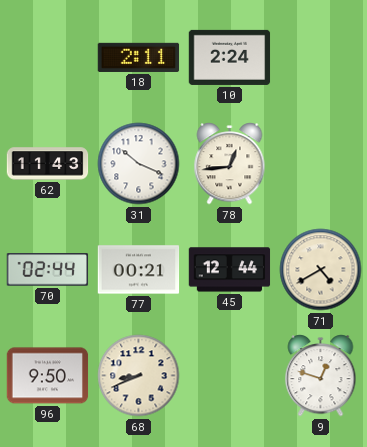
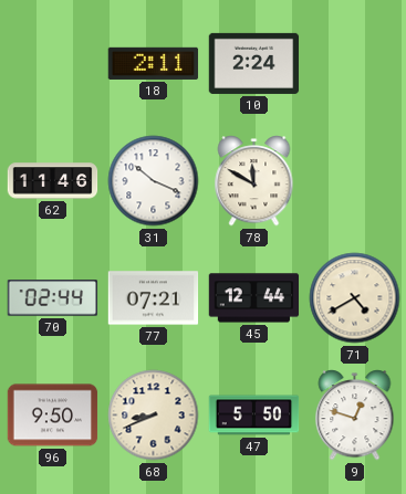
62: 11:43 -> 11:46 (53, 181)
78: 12:44 -> 11:50 (254, 181)
77: 00:21 -> 07:21 (154, 298)
47: none -> 5:50 (254, 416)
